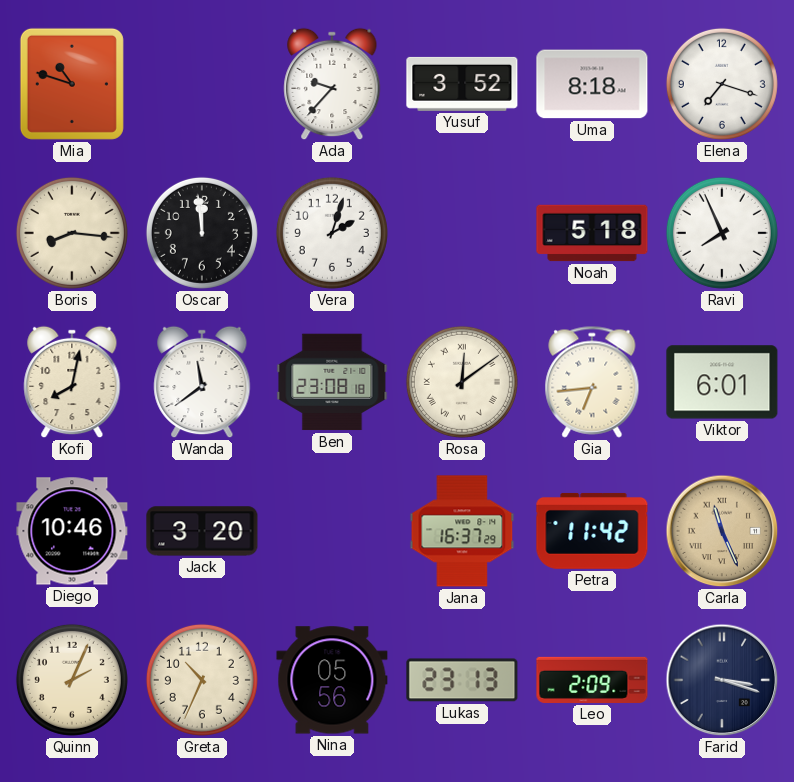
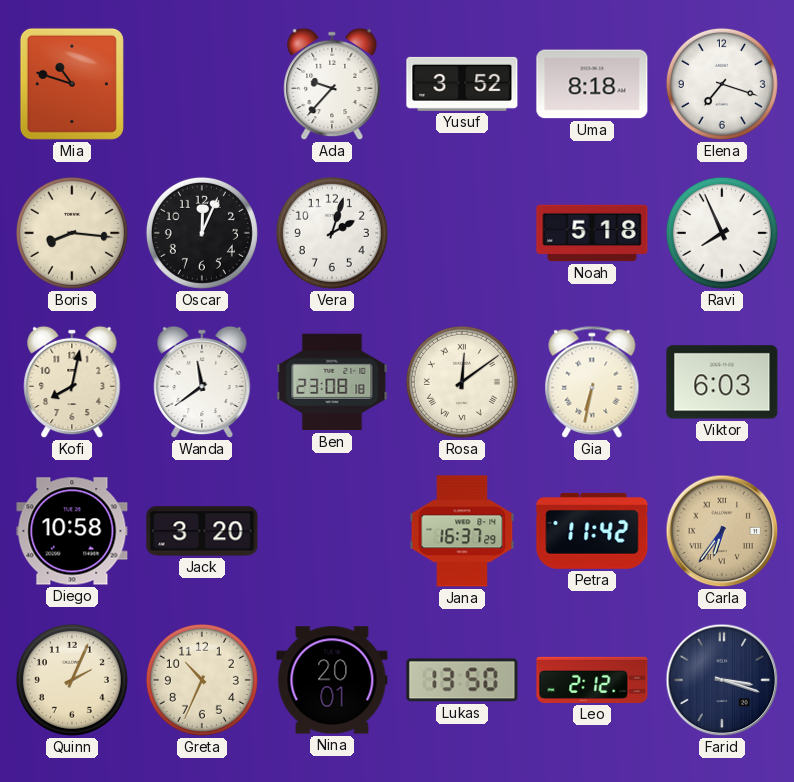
Oscar: 11:59 -> 12:04 (202, 233)
Gia: 6:44 -> 6:32 (592, 382)
Viktor: 6:01 -> 6:03 (722, 382)
Diego: 10:46 -> 10:58 (72, 531)
Carla: 11:26 -> 6:36 (722, 531)
Nina: 05:56 -> 20:01 (332, 680)
Lukas: 23:13 -> 13:50 (462, 680)
Leo: 2:09 -> 2:12 (592, 680)
